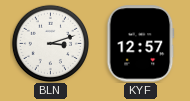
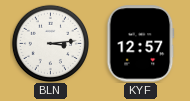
BLN: 3:12 -> 3:14 (50, 43)
